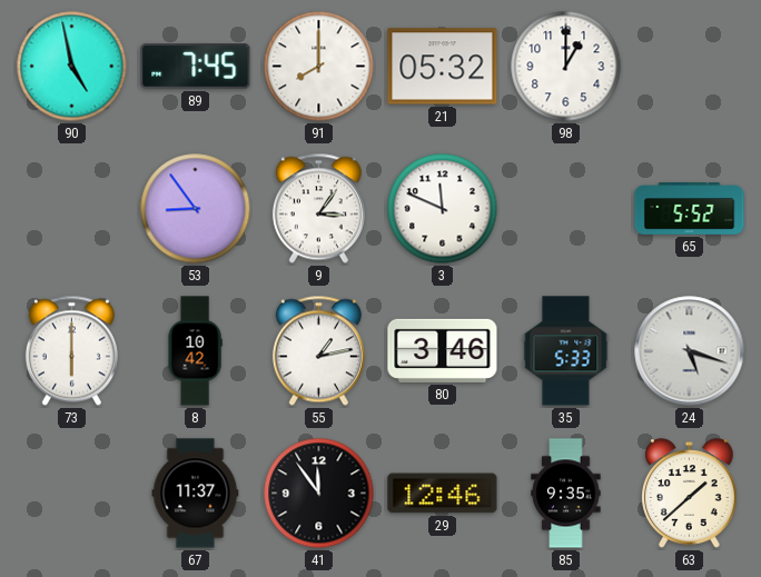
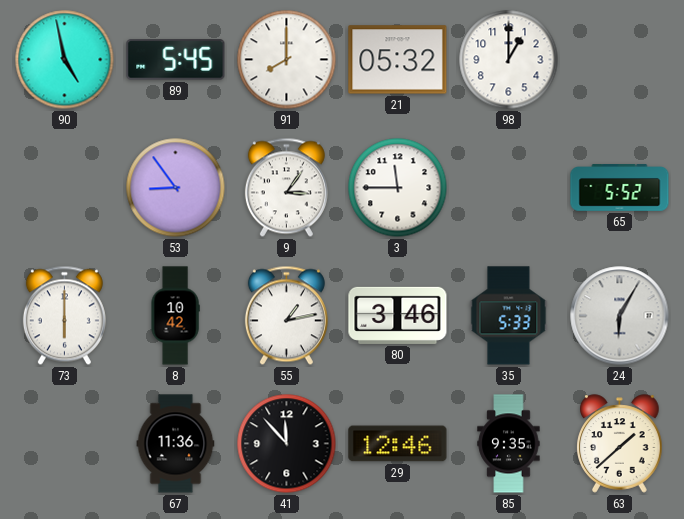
89: 7:45 -> 5:45 (176, 60)
3: 11:49 -> 11:45 (398, 188)
24: 5:18 -> 6:05 (620, 316)
67: 11:37 -> 11:36 (176, 444)
41: 11:54 -> 11:53 (287, 444)
